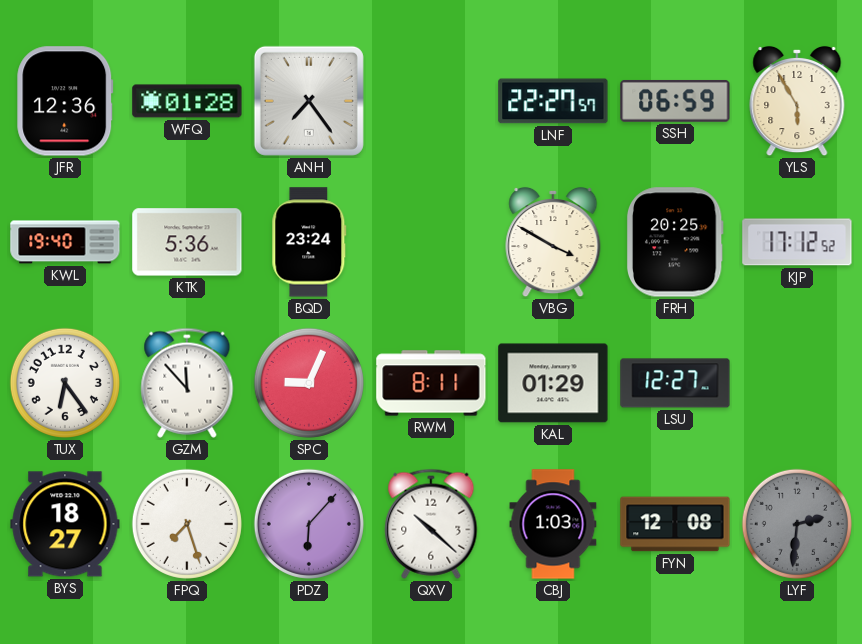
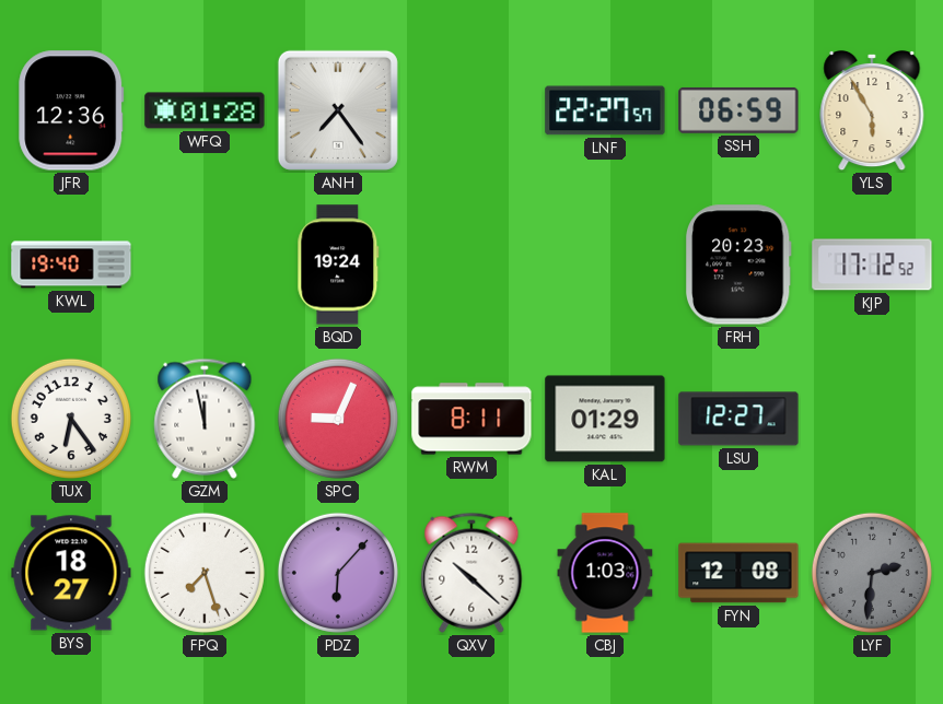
KTK: 5:36 -> none (187, 242)
BQD: 23:24 -> 19:24 (338, 265)
VBG: 3:50 -> none (553, 242)
FRH: 20:25 -> 20:23 (738, 265)
GZM: 11:53 -> 11:58 (205, 419)
